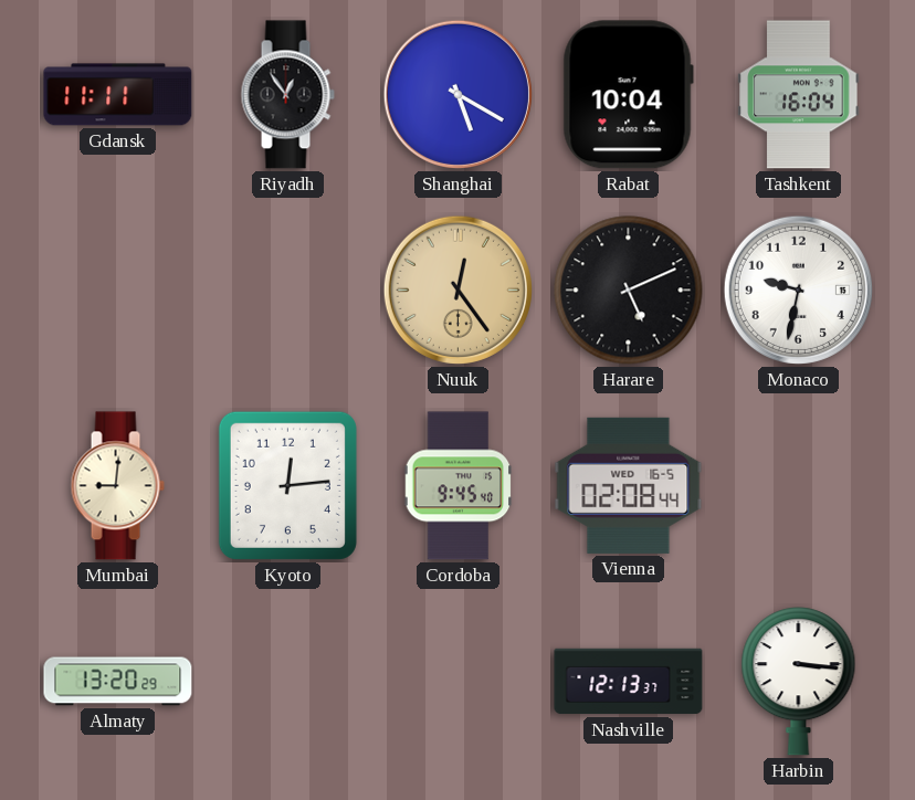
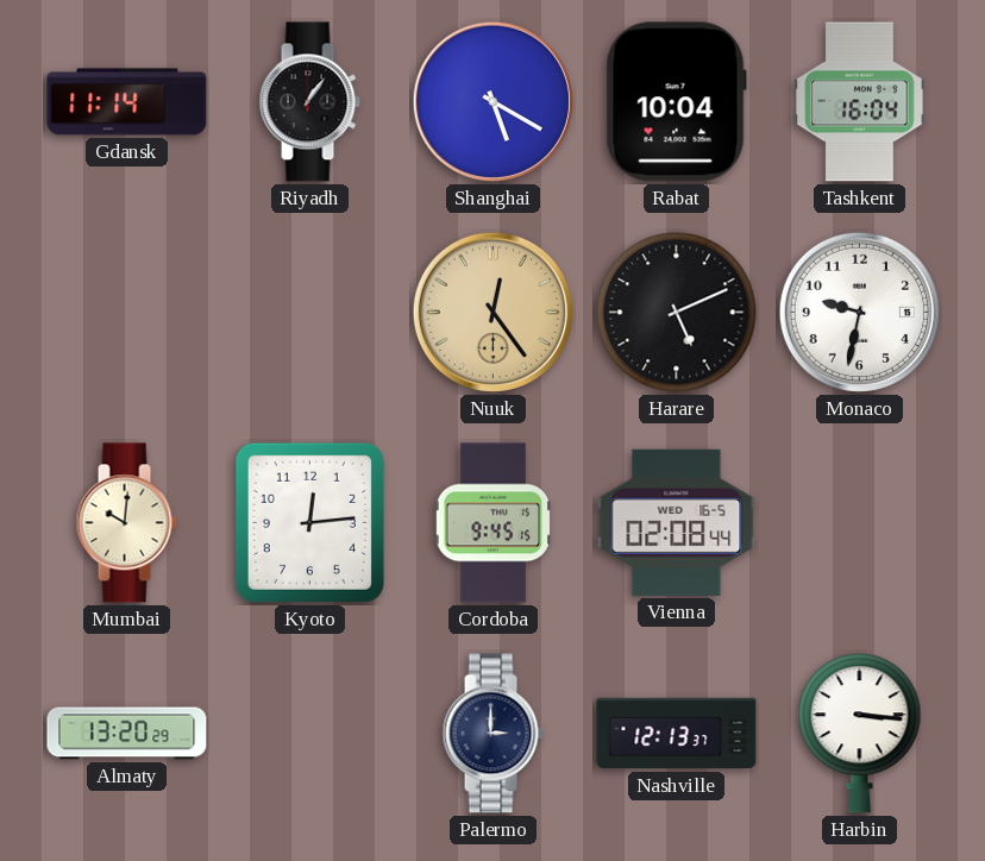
Gdansk: 11:11 -> 11:14 (127, 102)
Riyadh: 12:54 -> 1:06 (309, 102)
Mumbai: 9:01 -> 10:01 (126, 523)
Cordoba: 9:45:40 -> 9:45:15 (494, 523)
Palermo: none -> 3:00 (492, 734)
